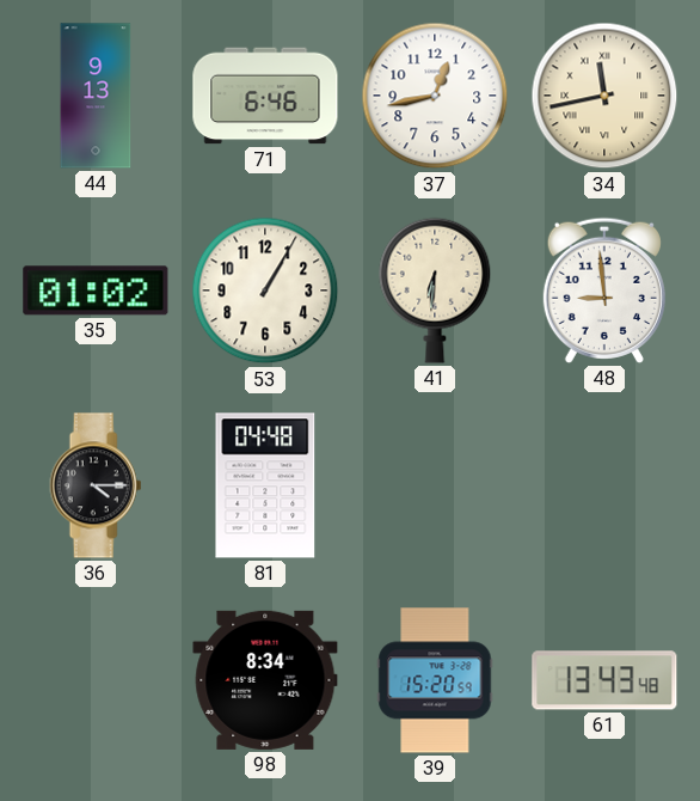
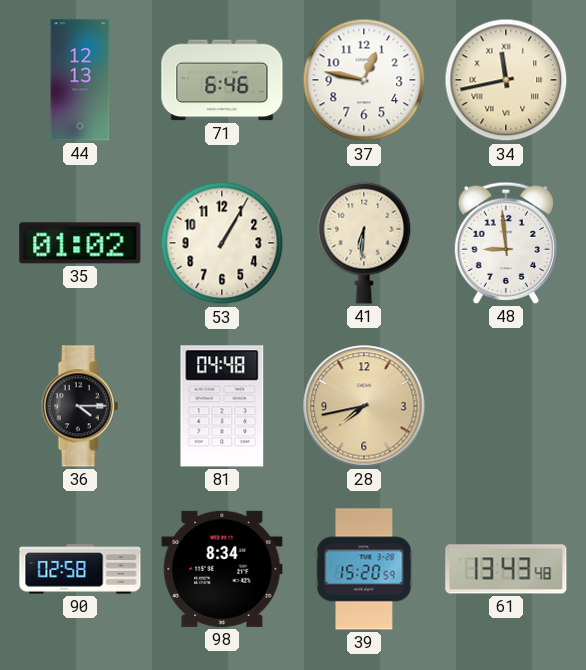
44: 9:13 -> 12:13 (80, 80)
37: 12:43 -> 12:47 (364, 80)
28: none -> 7:43 (364, 406)
90: none -> 02:58 (80, 569)
